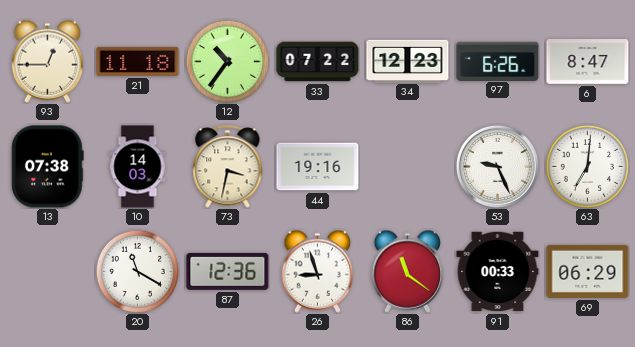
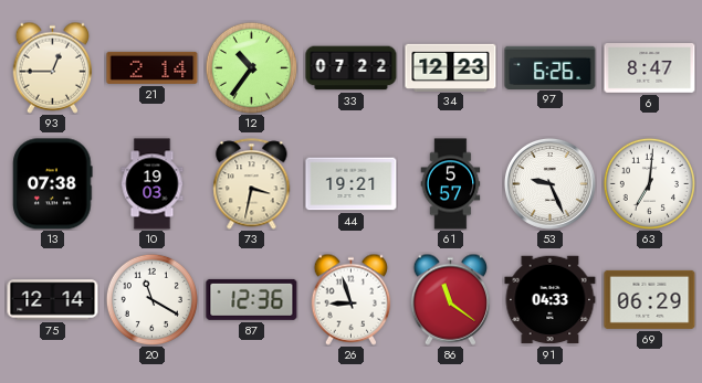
21: 11:18 -> 2:14 (153, 67)
10: 14:03 -> 19:03 (153, 184)
44: 19:16 -> 19:21 (352, 184)
61: none -> 5:57 (451, 184)
75: none -> 12:14 (53, 300)
91: 00:33 -> 04:33 (551, 300)
